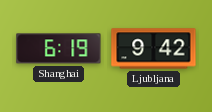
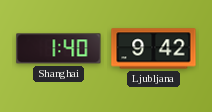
Shanghai: 6:19 -> 1:40 (59, 49)
